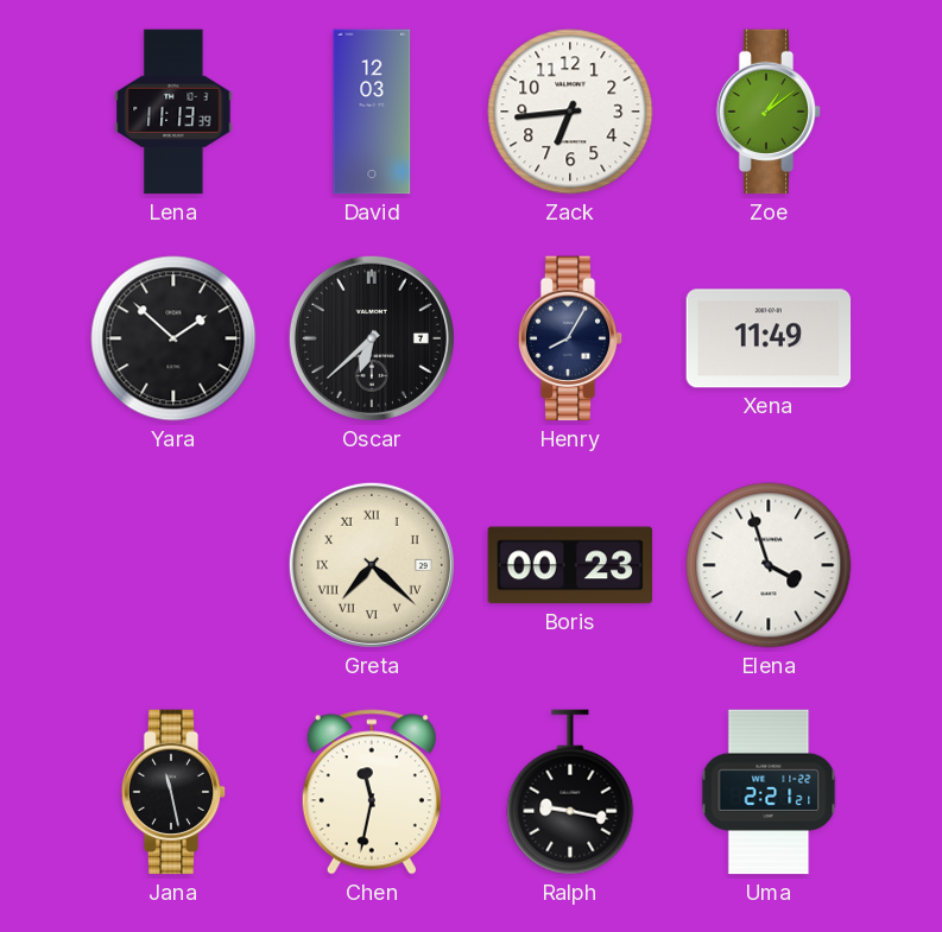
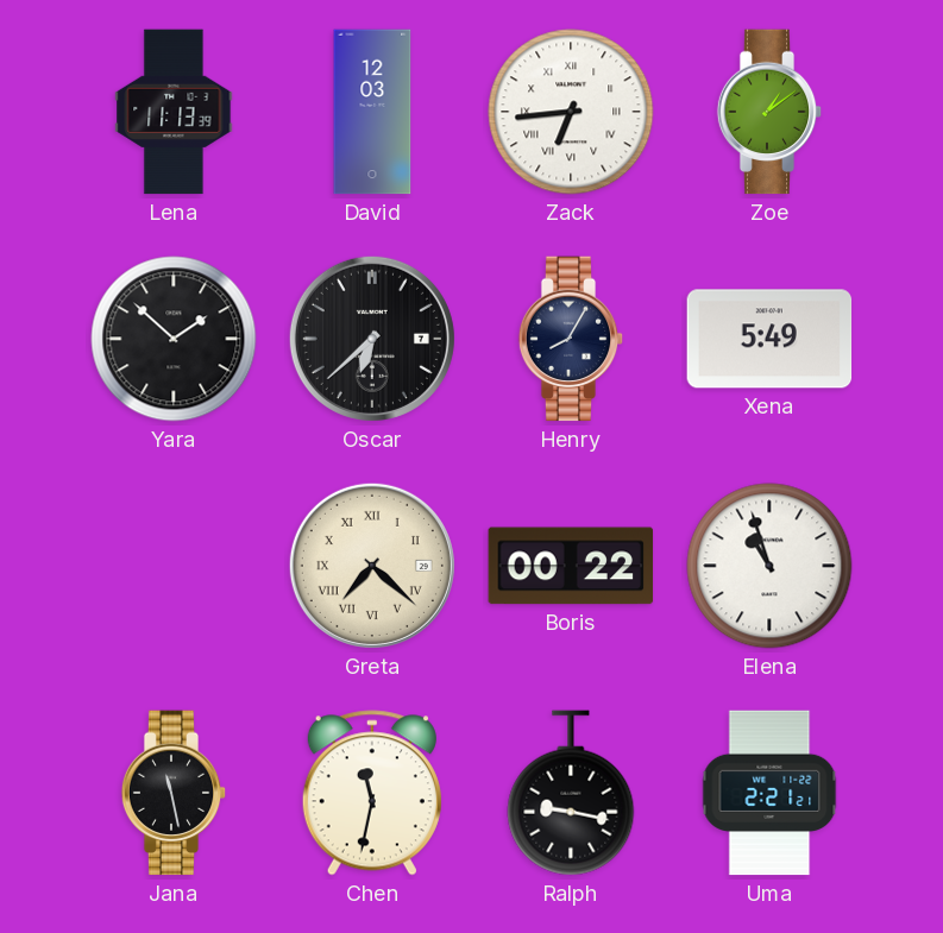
Zack numerals: Arabic -> Roman (571, 112)
Xena: 11:49 -> 5:49 (769, 339)
Boris: 00:23 -> 00:22 (571, 566)
Elena: 3:57 -> 10:57 (769, 566)
